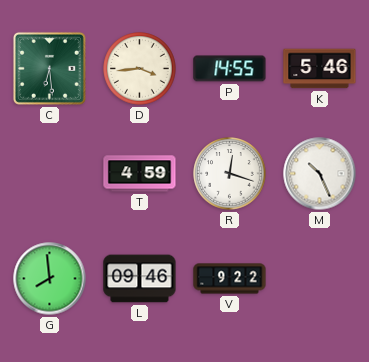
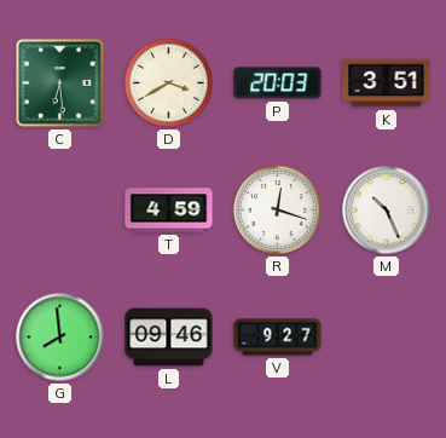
D: 3:44 -> 3:40 (169, 83)
P: 14:55 -> 20:03 (278, 83)
K: 5:46 -> 3:51 (387, 83)
V: 9:22 -> 9:27 (278, 338)
